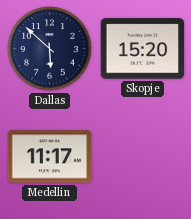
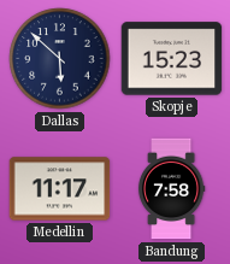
Skopje: 15:20 -> 15:23 (172, 59)
Bandung: none -> 7:58 (171, 189)
